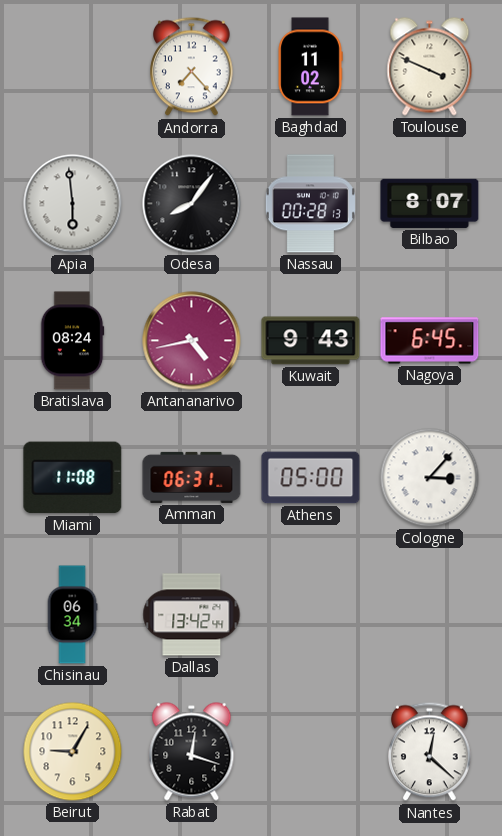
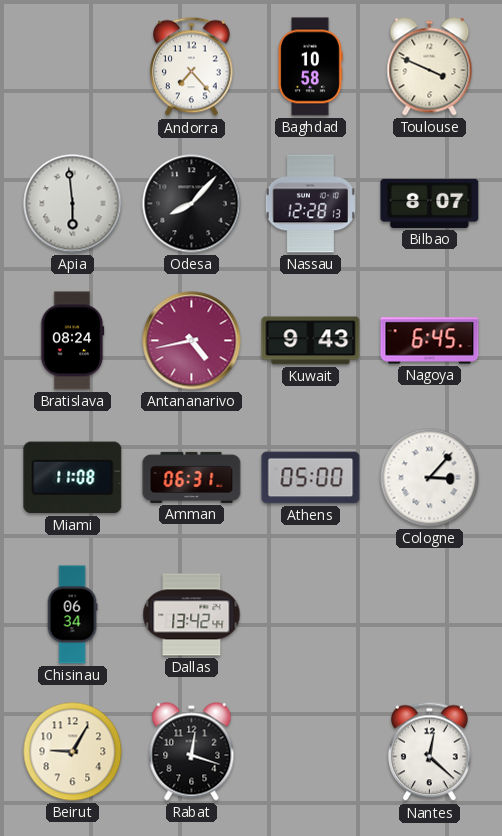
Baghdad: 11:02 -> 10:58 (310, 67)
Odesa: 8:06 -> 8:07 (192, 204)
Nassau: 00:28 -> 12:28 (310, 204)
